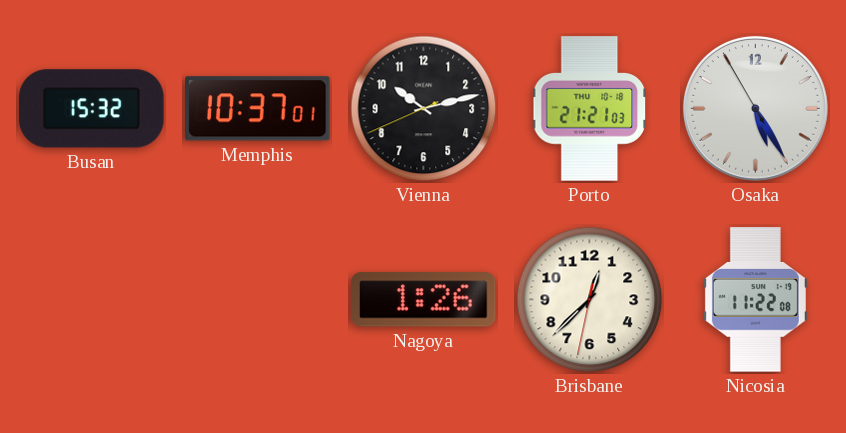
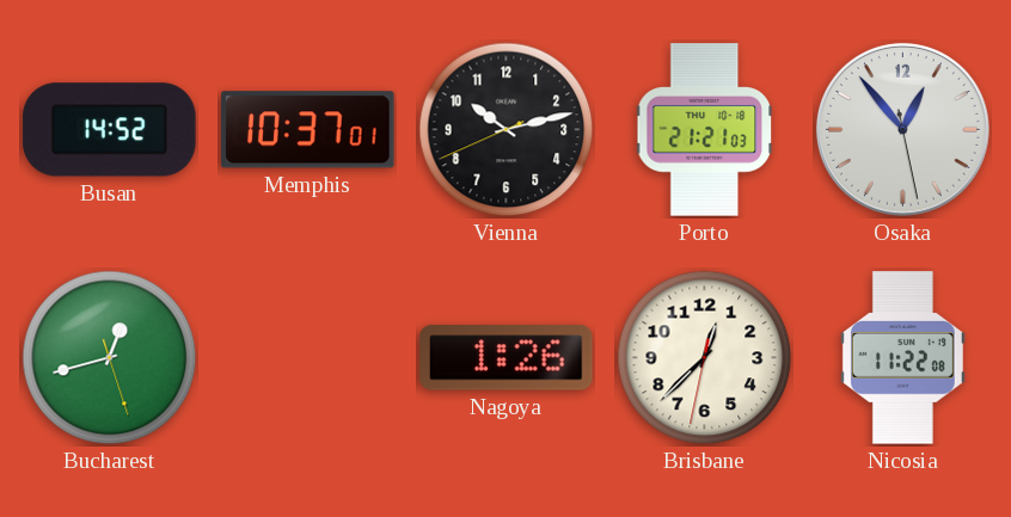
Busan: 15:32 -> 14:52 (110, 130)
Osaka: 5:24 -> 12:53 (902, 129)
Bucharest: none -> 12:42 (110, 358)
